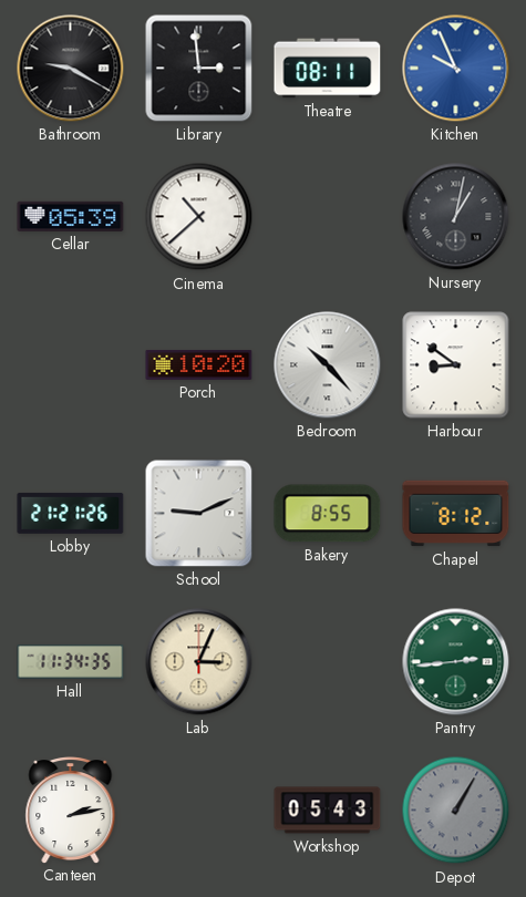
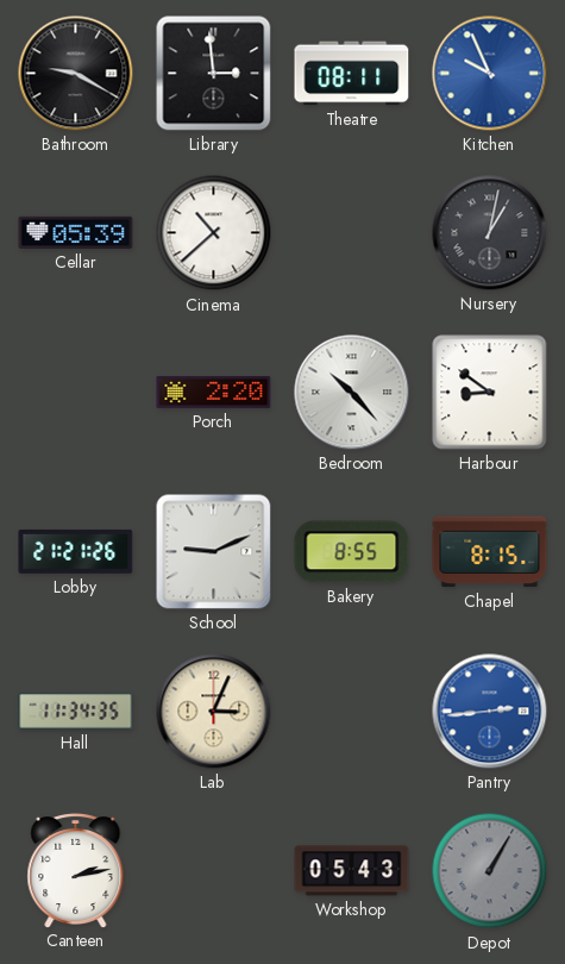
Porch: 10:20 -> 2:20 (214, 392)
Chapel: 8:12 -> 8:15 (490, 552)
Pantry dial: green -> blue (490, 712)
